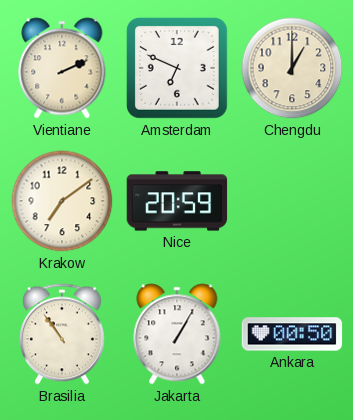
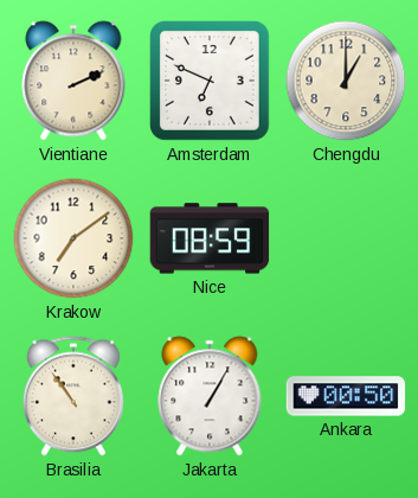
Nice: 20:59 -> 08:59 (210, 238)
